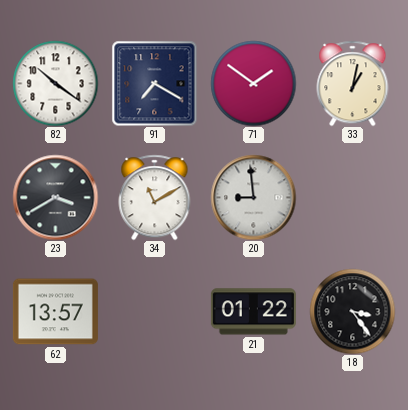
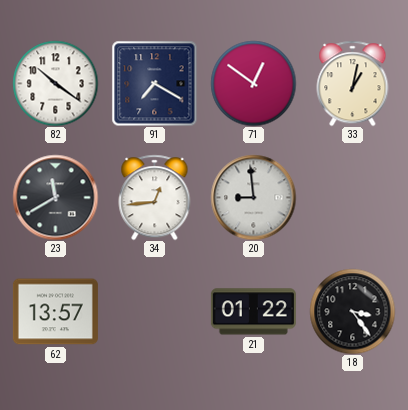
71: 1:51 -> 12:51 (253, 83)
23: 3:40 -> 11:40 (55, 197)
34: 11:10 -> 12:44 (155, 197)
